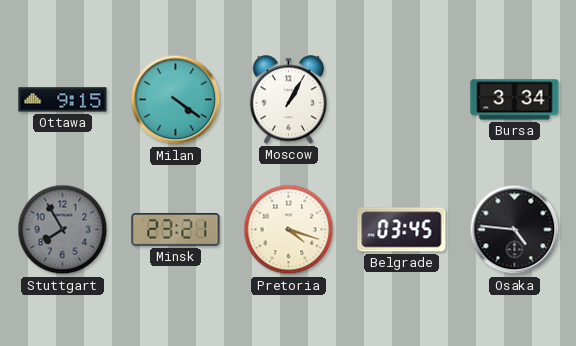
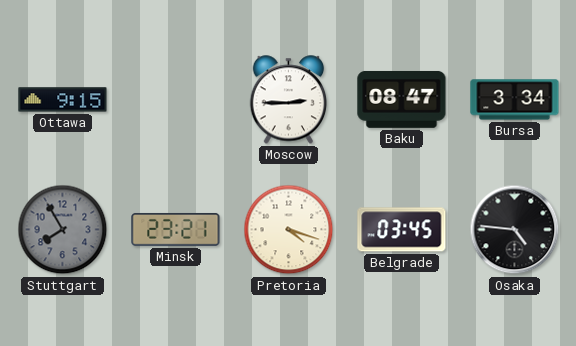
Milan: 4:21 -> none (176, 100)
Moscow: 1:05 -> 2:45 (289, 100)
Baku: none -> 08:47 (402, 99)
